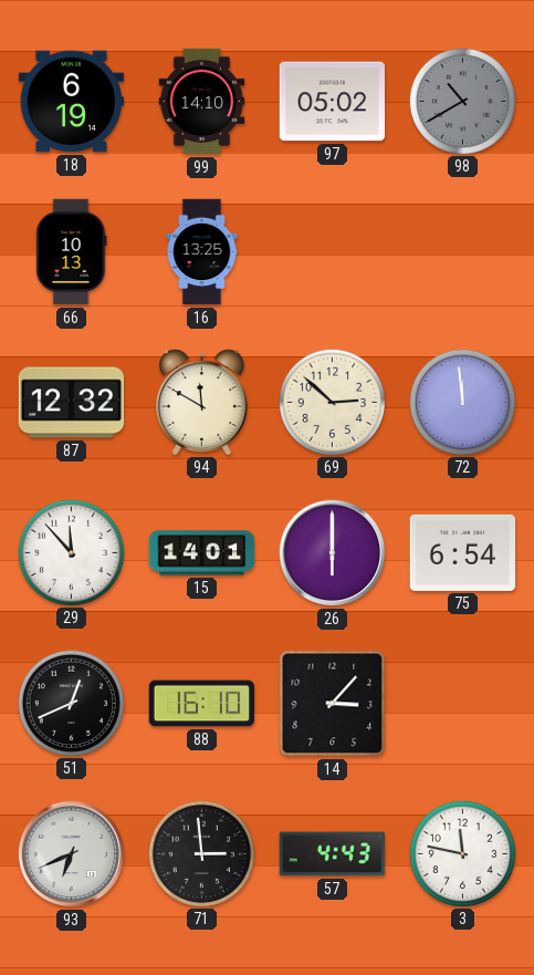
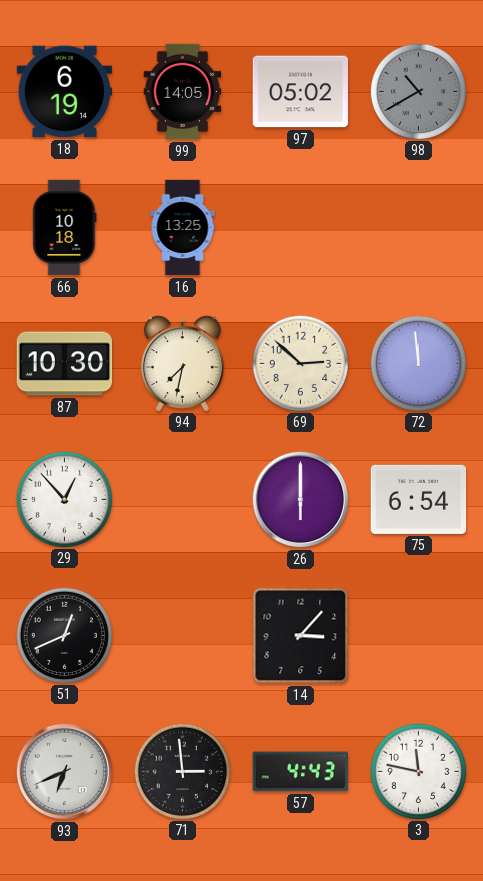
99: 14:10 -> 14:05 (183, 92)
66: 10:13 -> 10:18 (65, 228)
87: 12:32 -> 10:30 (65, 364)
94: 11:50 -> 7:32 (182, 363)
29: 11:53 -> 12:53 (64, 499)
15: 14:01 -> none (202, 553)
88: 16:10 -> none (202, 704)
